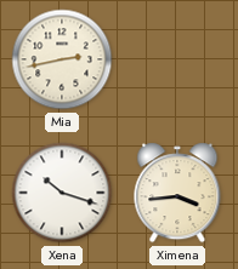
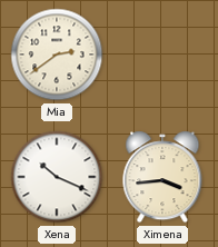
Mia: 2:43 -> 2:39 (57, 55)
Xena: 10:18 -> 10:19 (57, 177)
